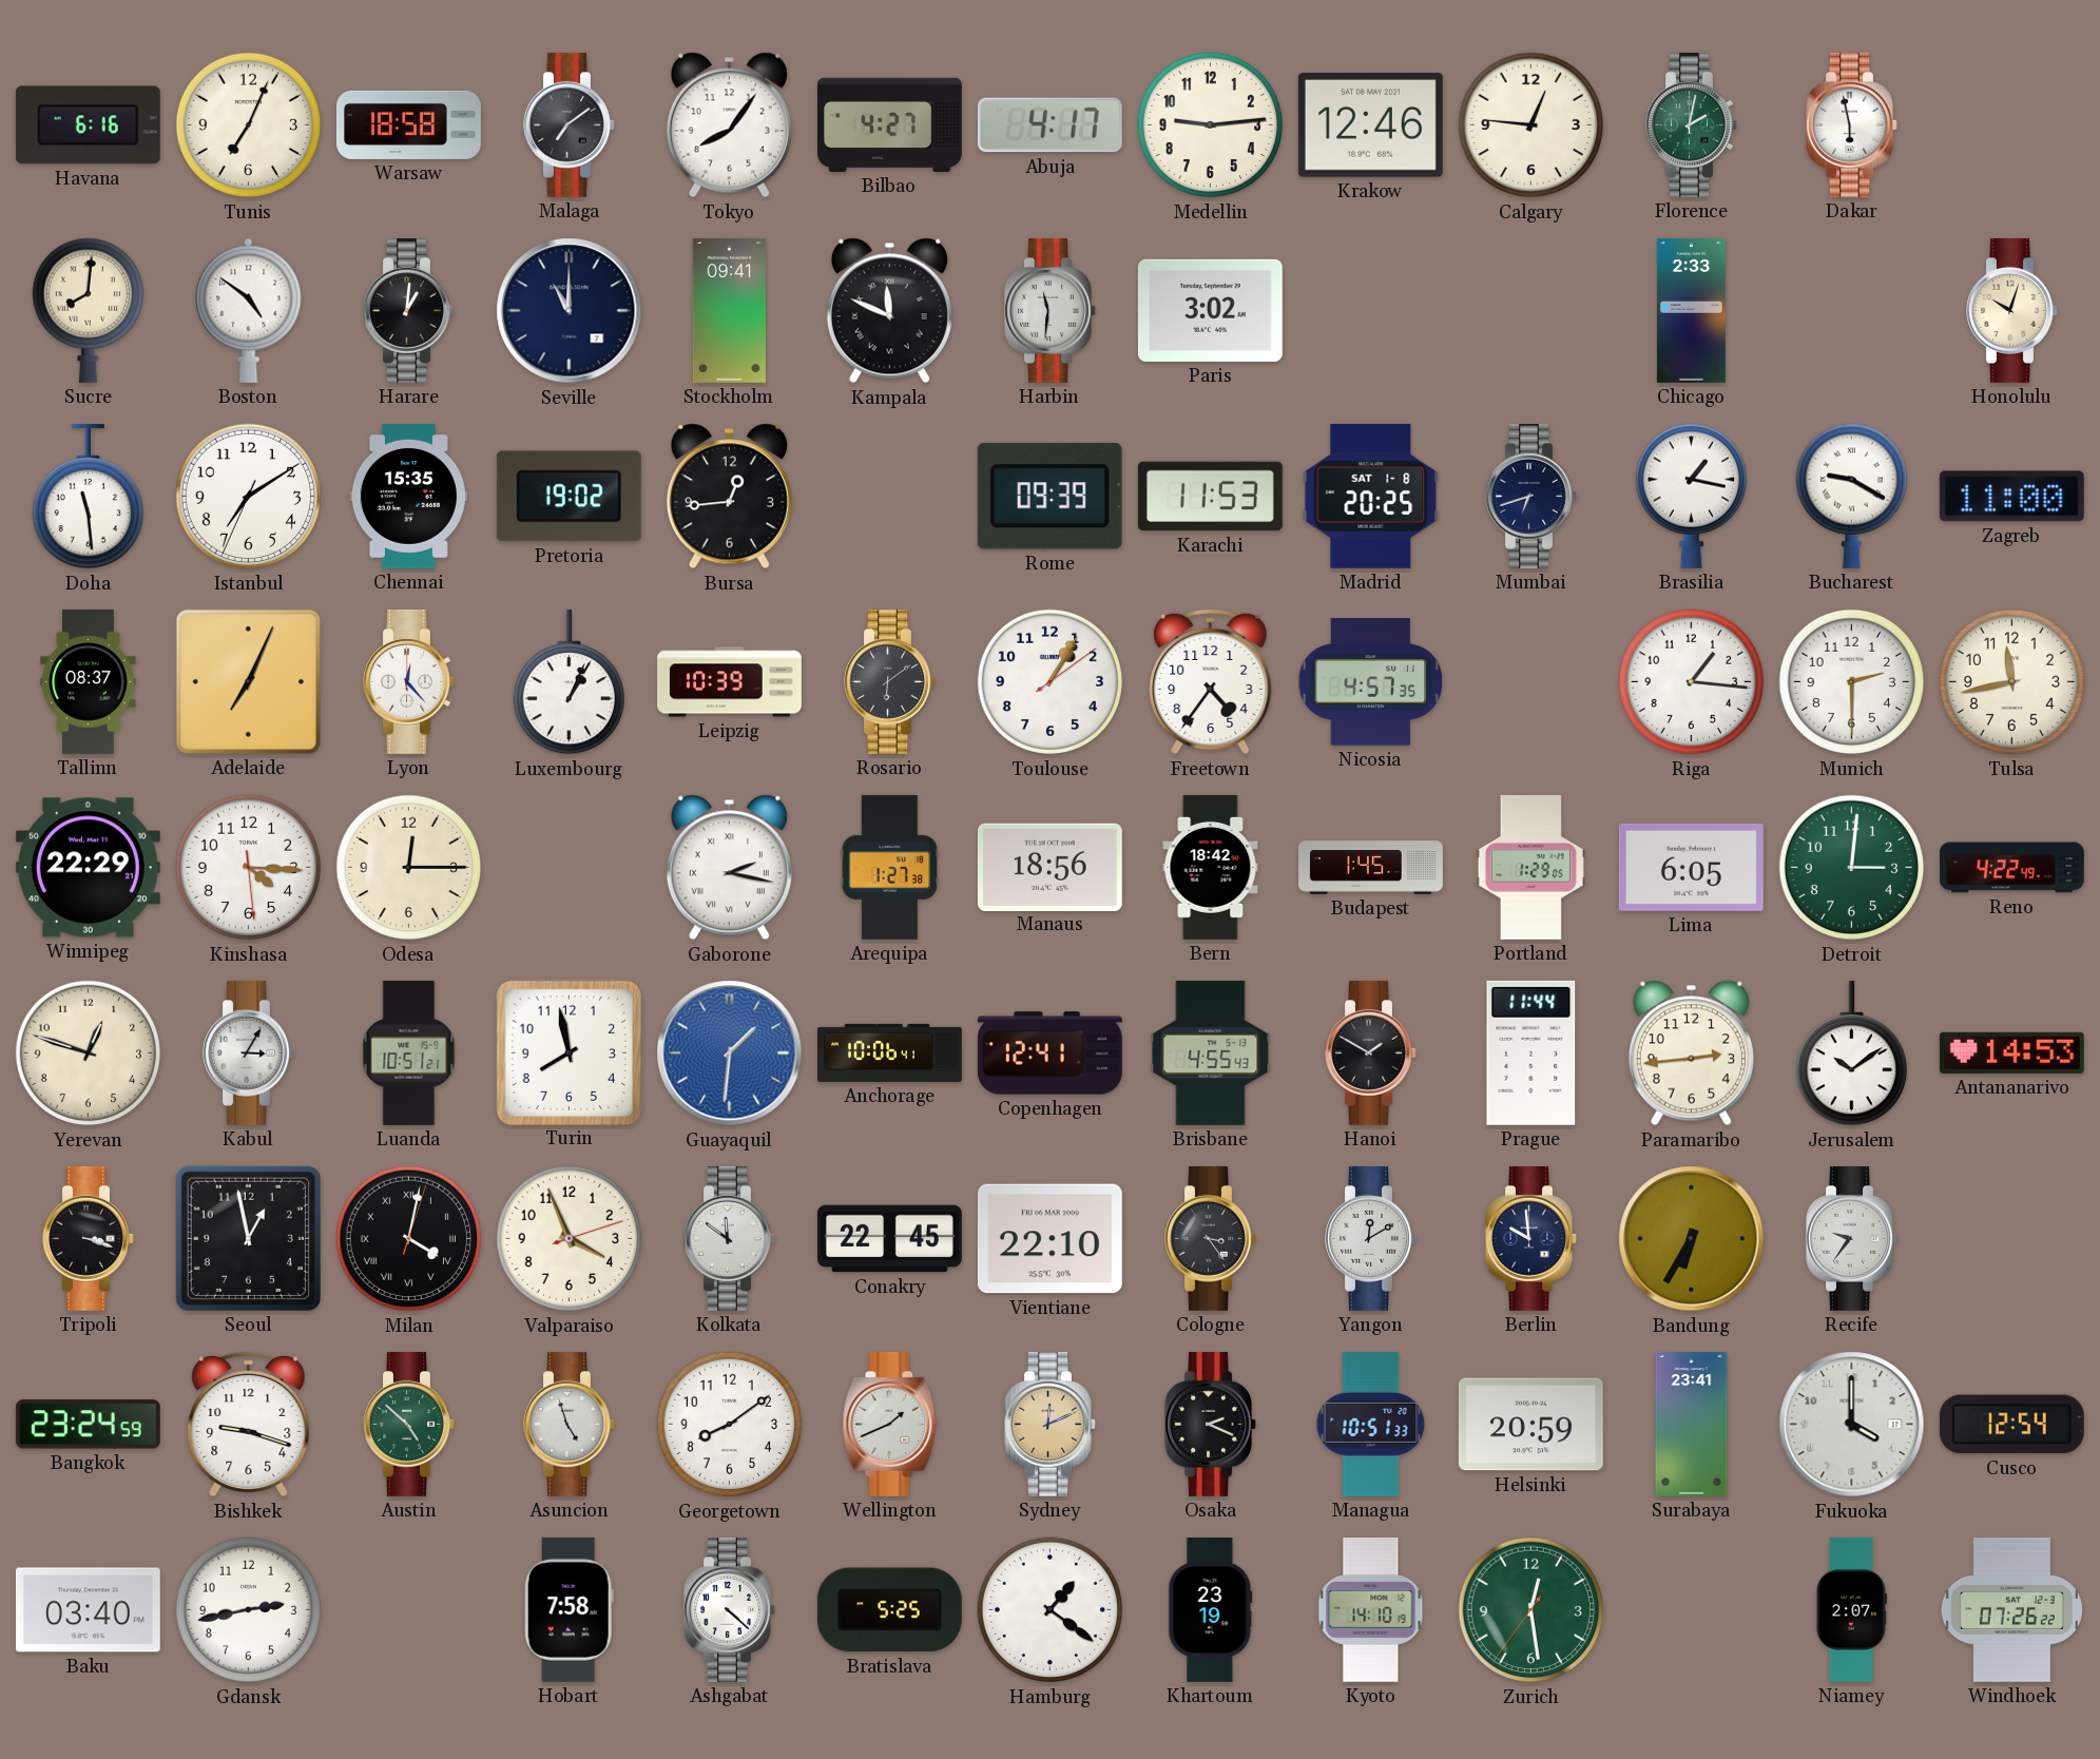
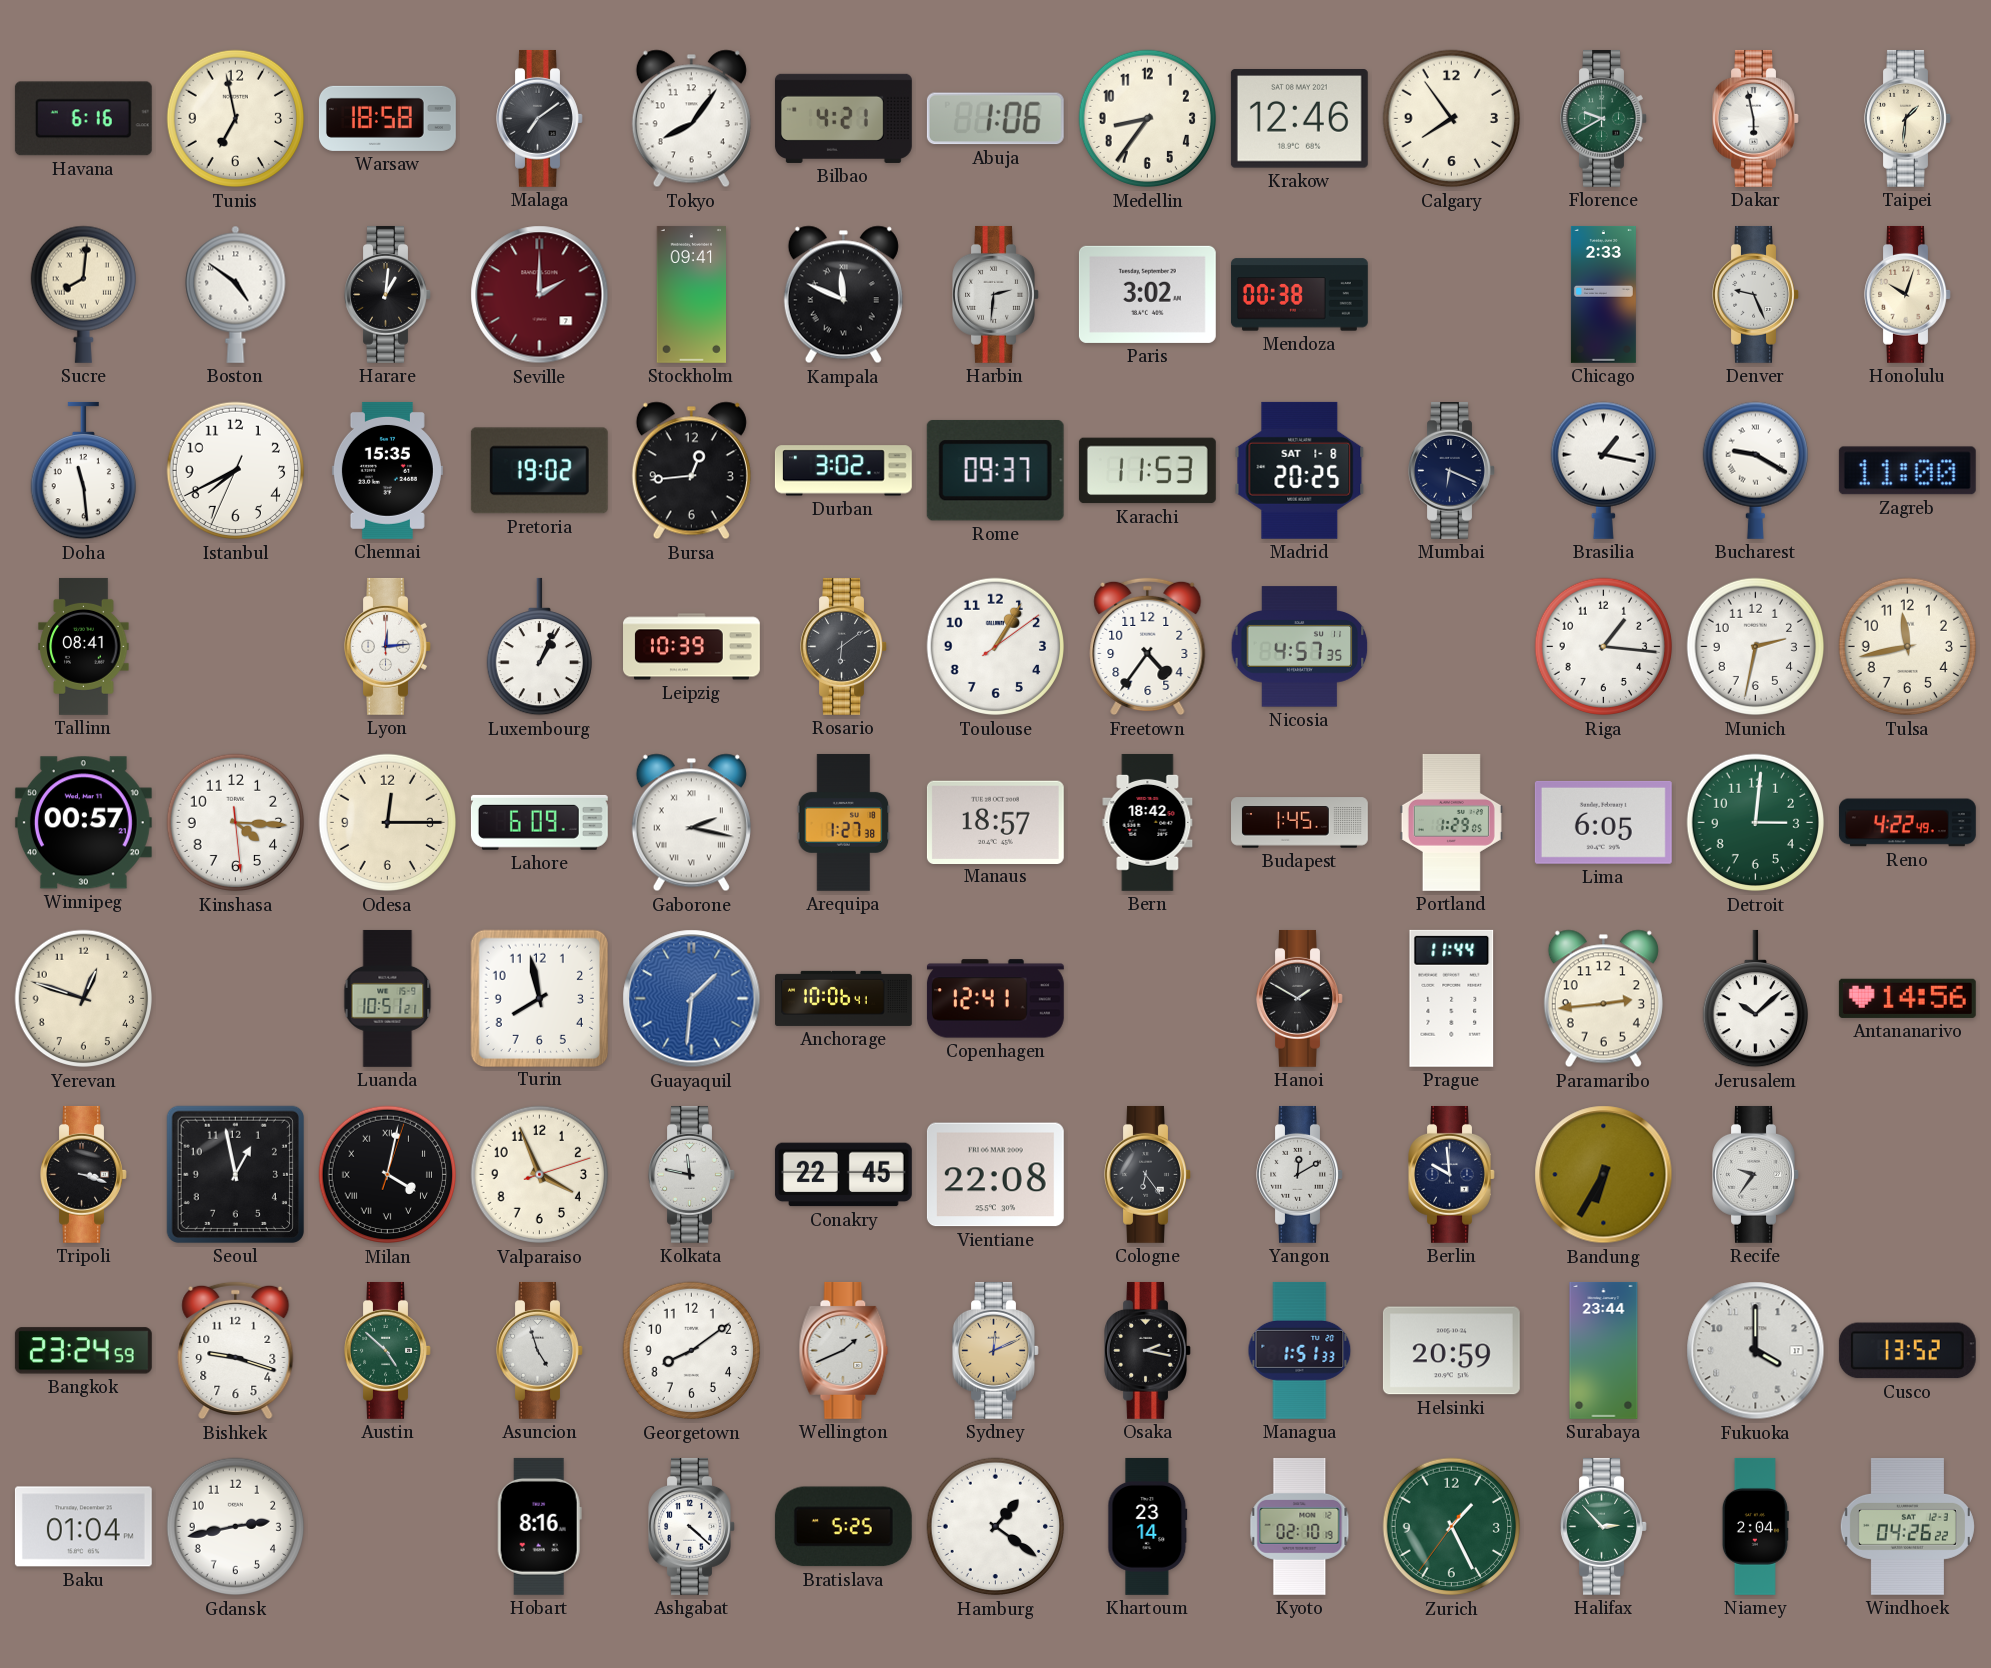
Tunis: 7:04 -> 6:58 (236, 119)
Bilbao: 4:27 -> 4:21 (843, 118)
Abuja: 4:17 -> 1:06 (995, 119)
Medellin: 9:14 -> 8:36 (1148, 119)
Calgary: 12:46 -> 7:54 (1452, 119)
Florence: 2:02 -> 9:40 (1604, 118)
Taipei: none -> 1:31 (1908, 118)
Seville: 11:00 -> 2:00 (540, 295)
Seville dial: navy -> burgundy (540, 295)
Harbin: 11:31 -> 2:31 (996, 294)
Mendoza: none -> 00:38 (1299, 295)
Denver: none -> 9:26 (1756, 294)
Istanbul: 7:09 -> 7:40 (236, 471)
Durban: none -> 3:02 (843, 471)
Rome: 09:39 -> 09:37 (995, 470)
Mumbai: 6:42 -> 6:19 (1452, 470)
Tallinn: 08:37 -> 08:41 (84, 646)
Adelaide: 7:04 -> none (248, 681)
Lyon: 12:23 -> 12:14 (388, 646)
Munich: 2:30 -> 2:32 (1756, 647)
Winnipeg: 22:29 -> 00:57 (83, 823)
Lahore: none -> 6:09 (539, 822)
Manaus: 18:56 -> 18:57 (995, 822)
Kabul: 3:05 -> none (249, 1052)
Brisbane: 4:55 -> none (1211, 1052)
Jerusalem: 10:09 -> 10:08 (1755, 999)
Antananarivo: 14:53 -> 14:56 (1907, 998)
Kolkata: 11:51 -> 11:47 (692, 1174)
Vientiane: 22:10 -> 22:08 (995, 1175)
Cologne: 3:24 -> 6:24 (1148, 1174)
Osaka: 2:19 -> 2:17 (1148, 1350)
Managua: 10:51 -> 1:51 (1300, 1350)
Surabaya: 23:41 -> 23:44 (1604, 1350)
Cusco: 12:54 -> 13:52 (1907, 1351)
Baku: 03:40 -> 01:04 (83, 1527)
Hobart: 7:58 -> 8:16 (539, 1526)
Khartoum: 23:19 -> 23:14 (1148, 1526)
Kyoto: 14:10 -> 02:10 (1300, 1526)
Zurich: 12:28 -> 1:25 (1452, 1527)
Halifax: none -> 2:53 (1604, 1526)
Niamey: 2:07 -> 2:04 (1755, 1527)
Windhoek: 07:26 -> 04:26 (1907, 1526)
